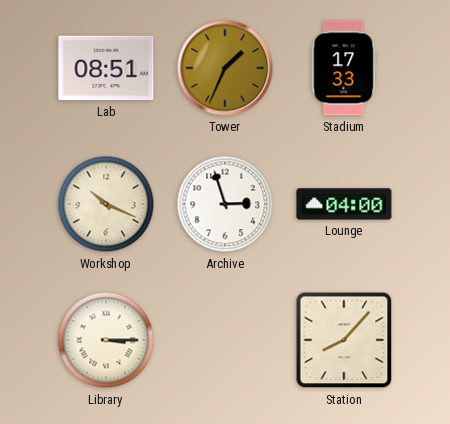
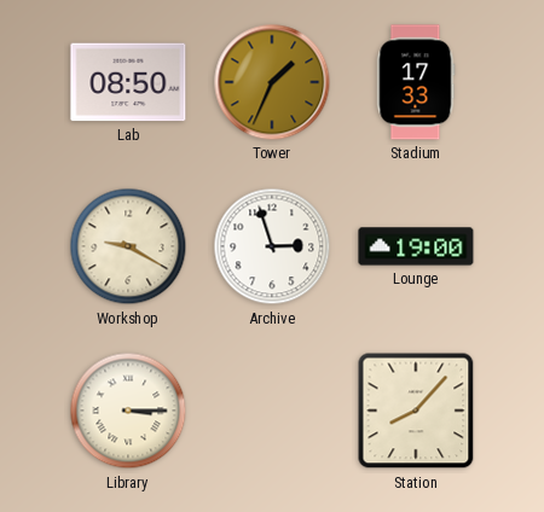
Lab: 08:51 -> 08:50 (128, 82)
Workshop: 10:19 -> 9:20 (128, 246)
Lounge: 04:00 -> 19:00 (416, 246)
